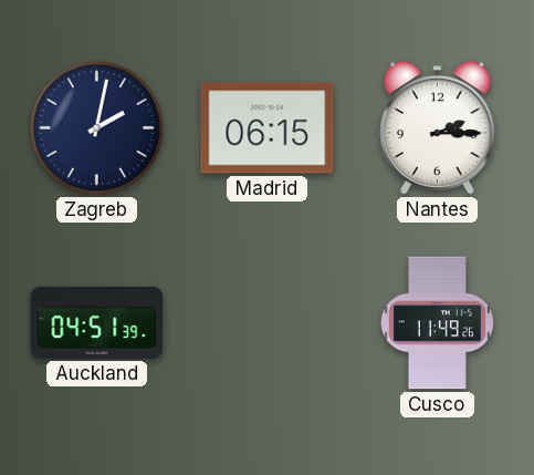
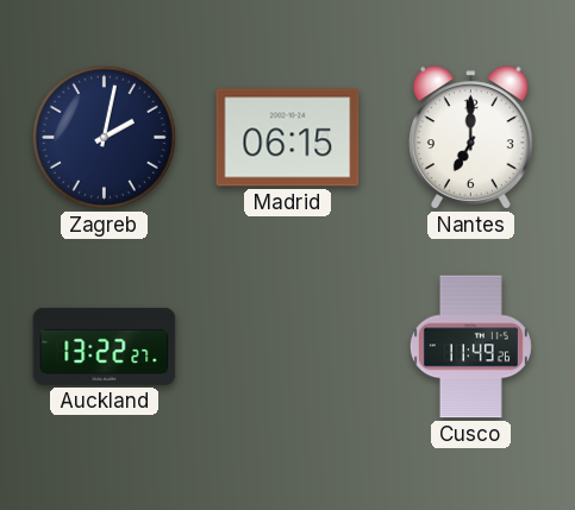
Nantes: 2:15 -> 7:00 (471, 138)
Auckland: 04:51 -> 13:22 (105, 346)
